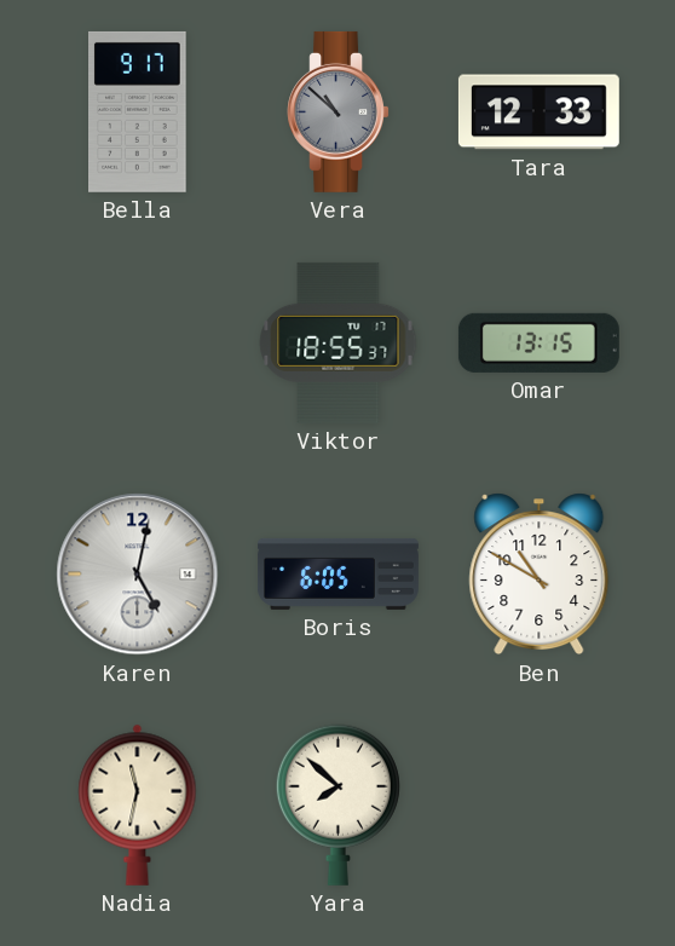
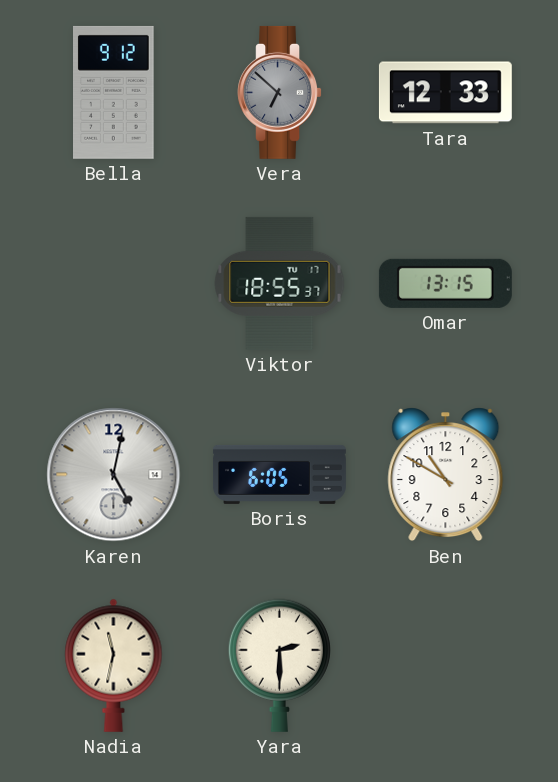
Bella: 9:17 -> 9:12 (114, 92)
Vera: 10:52 -> 6:52 (279, 92)
Yara: 7:52 -> 2:30 (279, 665)
